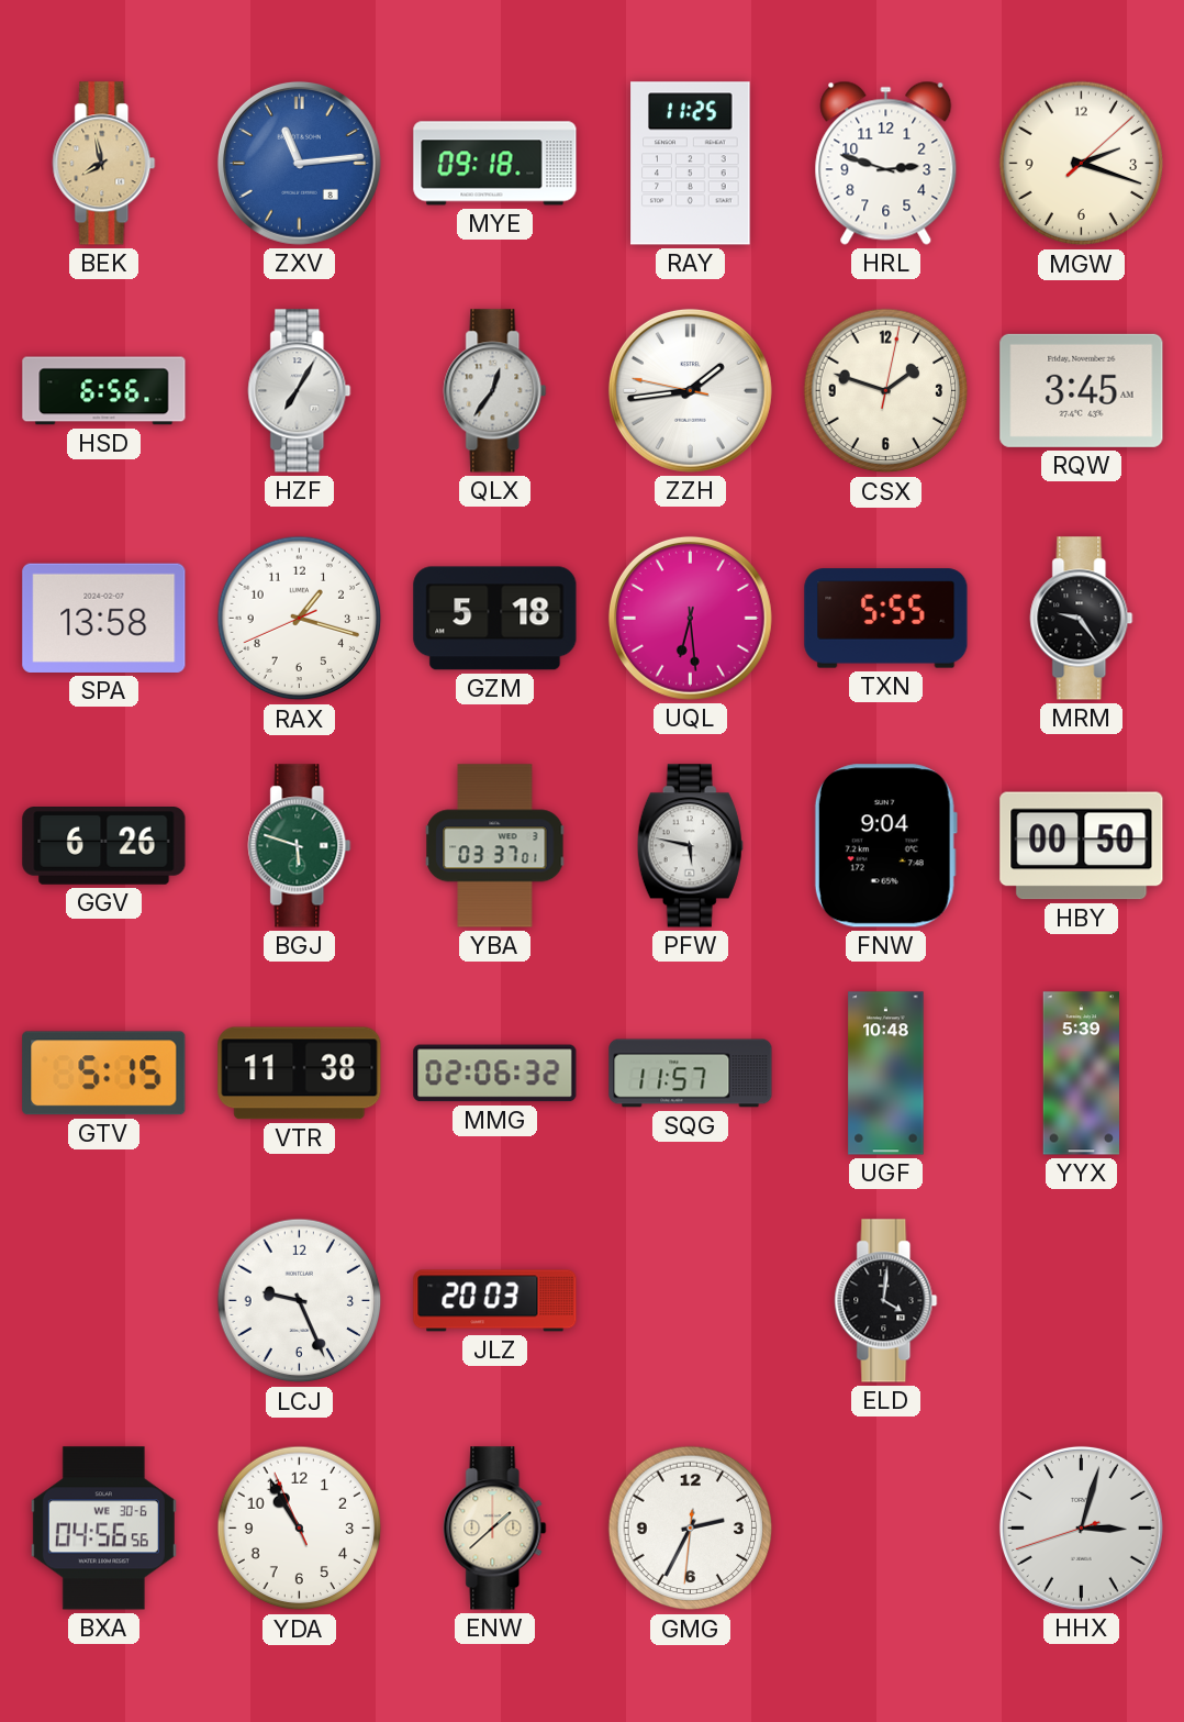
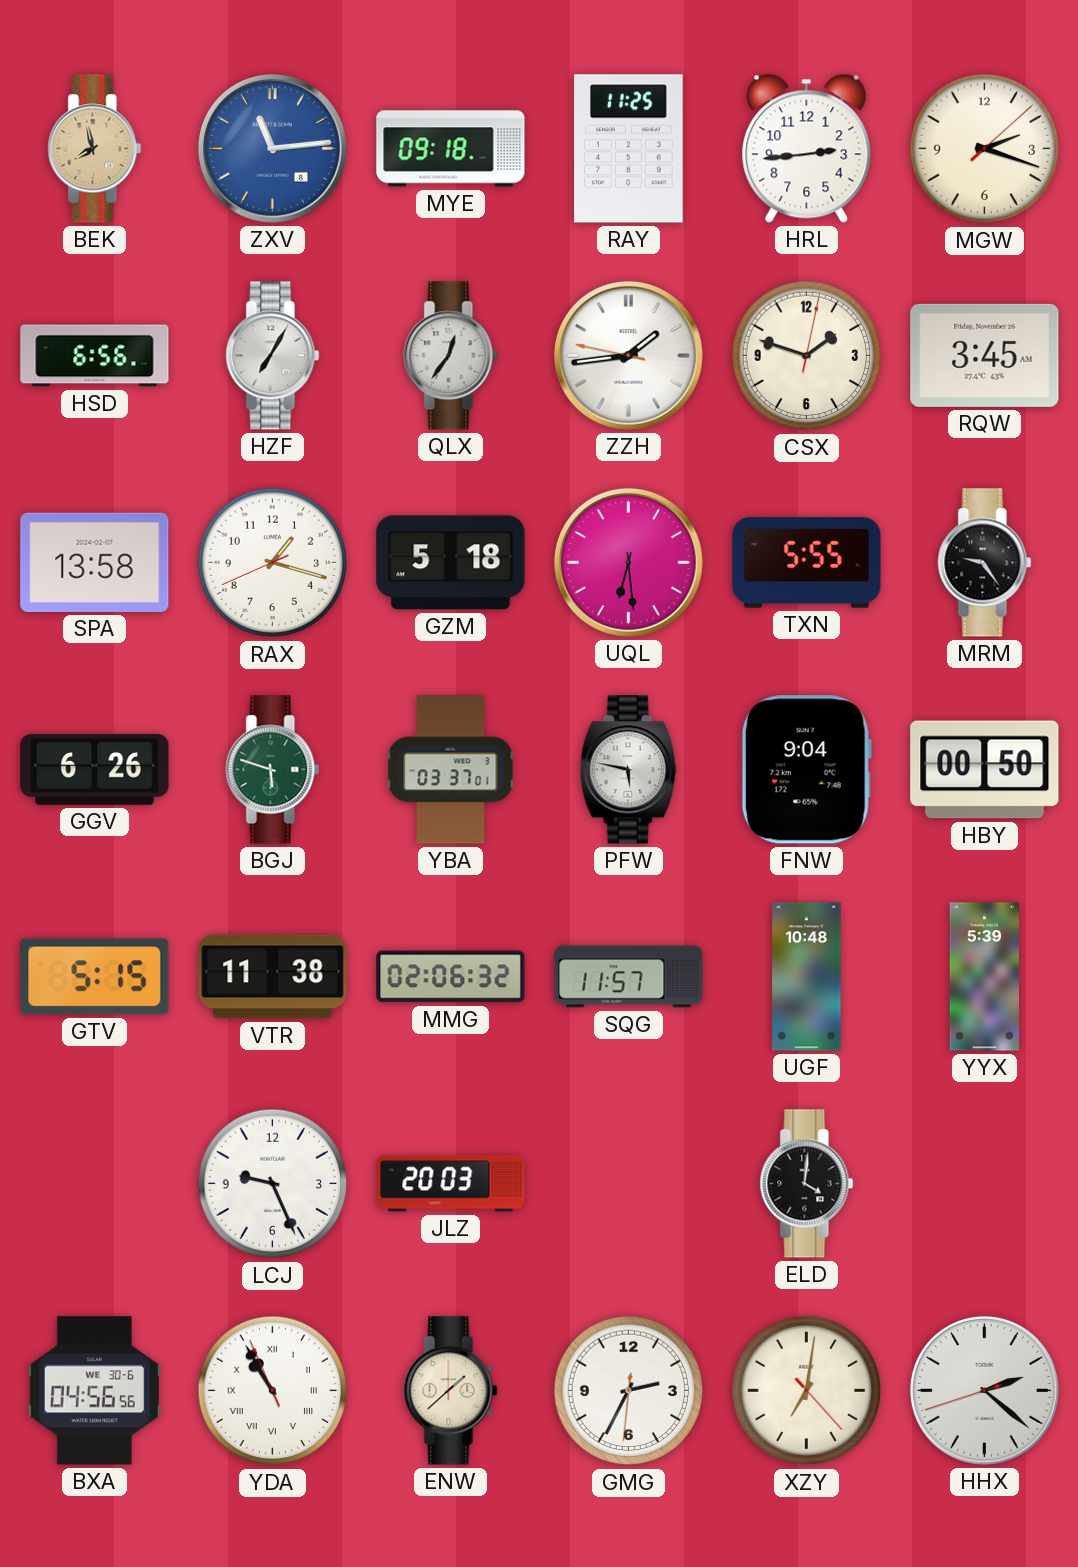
HRL: 2:48 -> 2:44 (807, 148)
YDA numerals: Arabic -> Roman (273, 1391)
XZY: none -> 7:01 (807, 1391)
HHX: 3:02 -> 2:21 (984, 1390)
